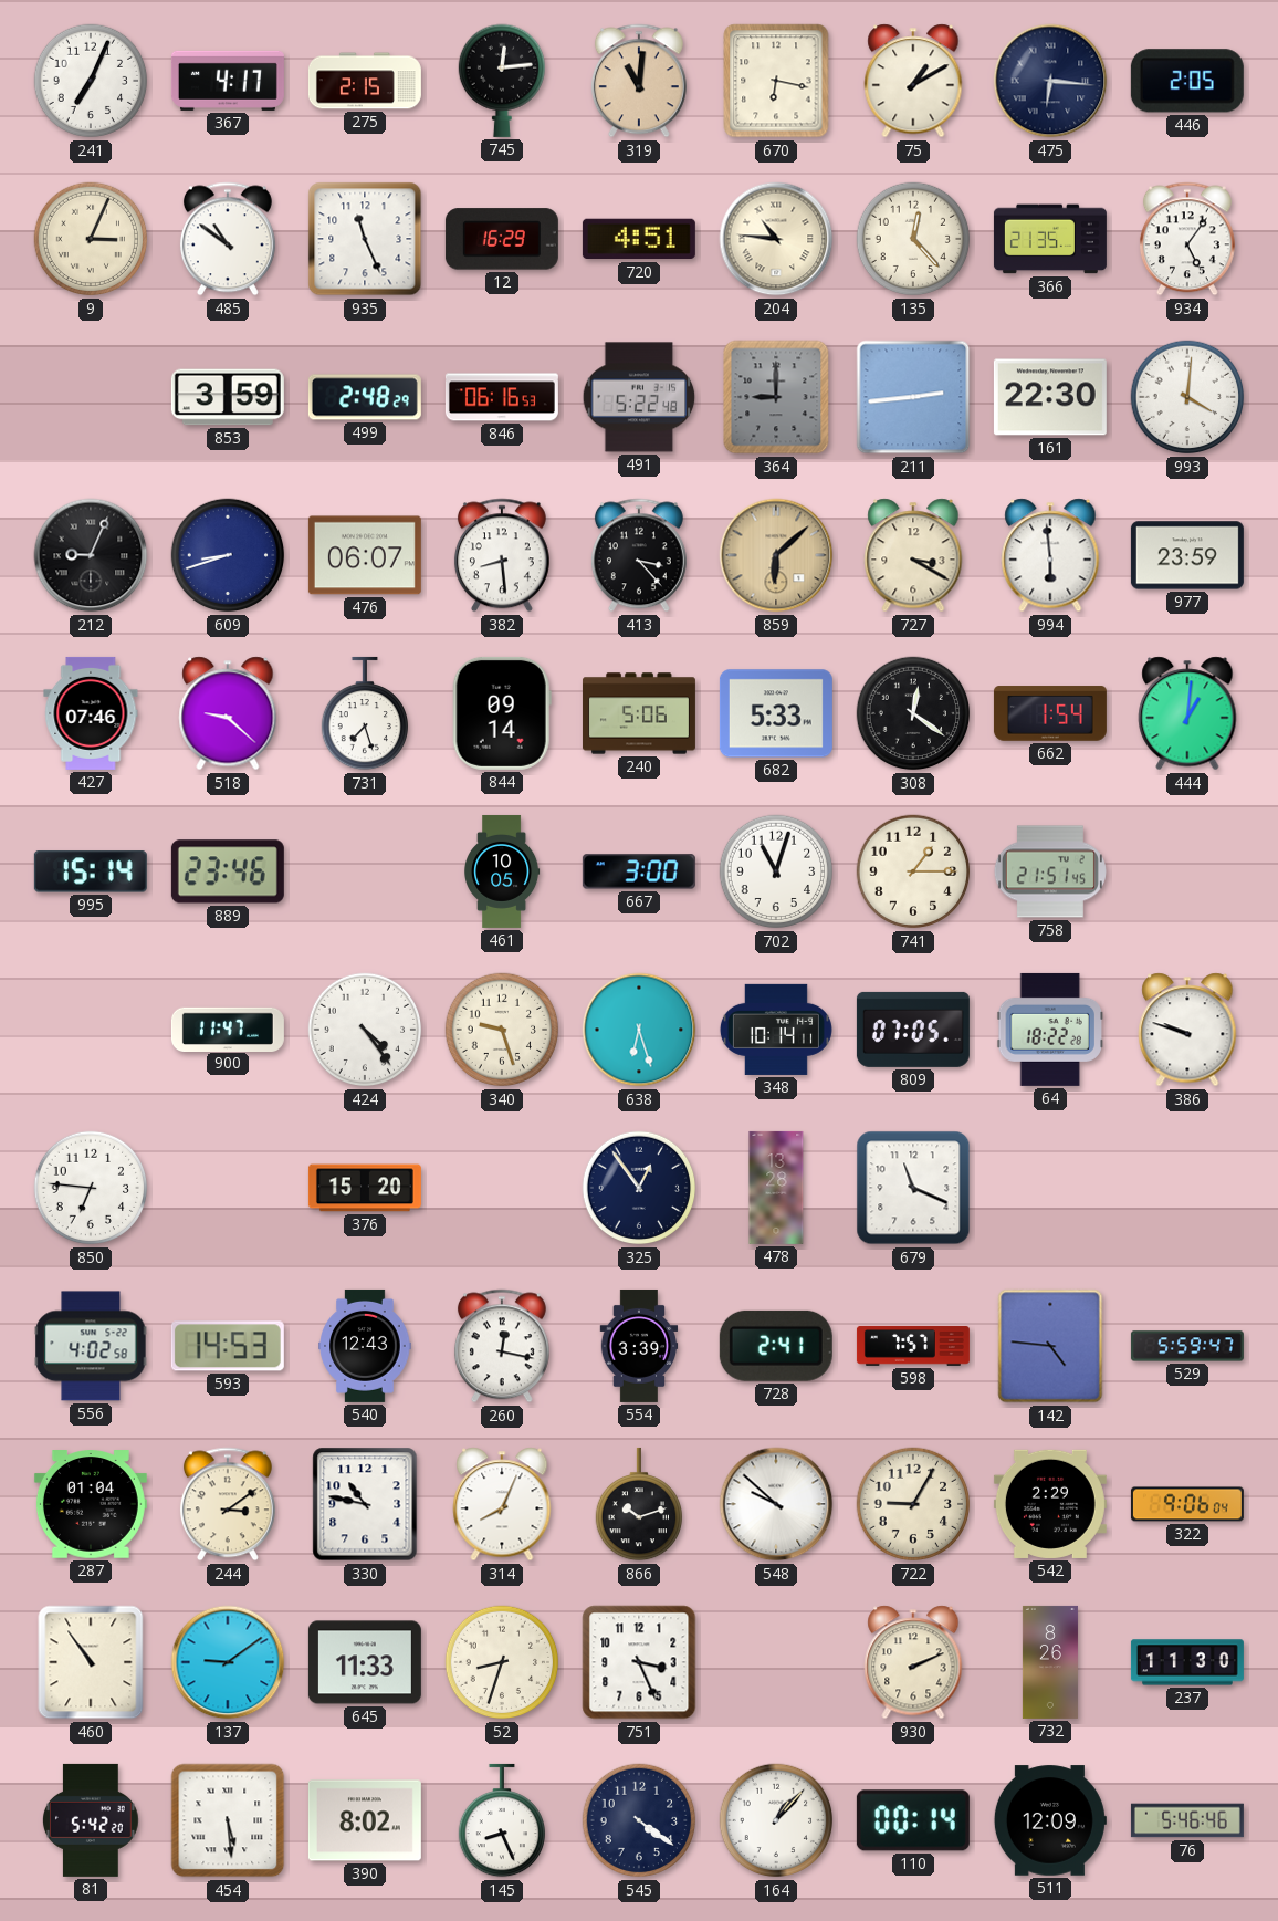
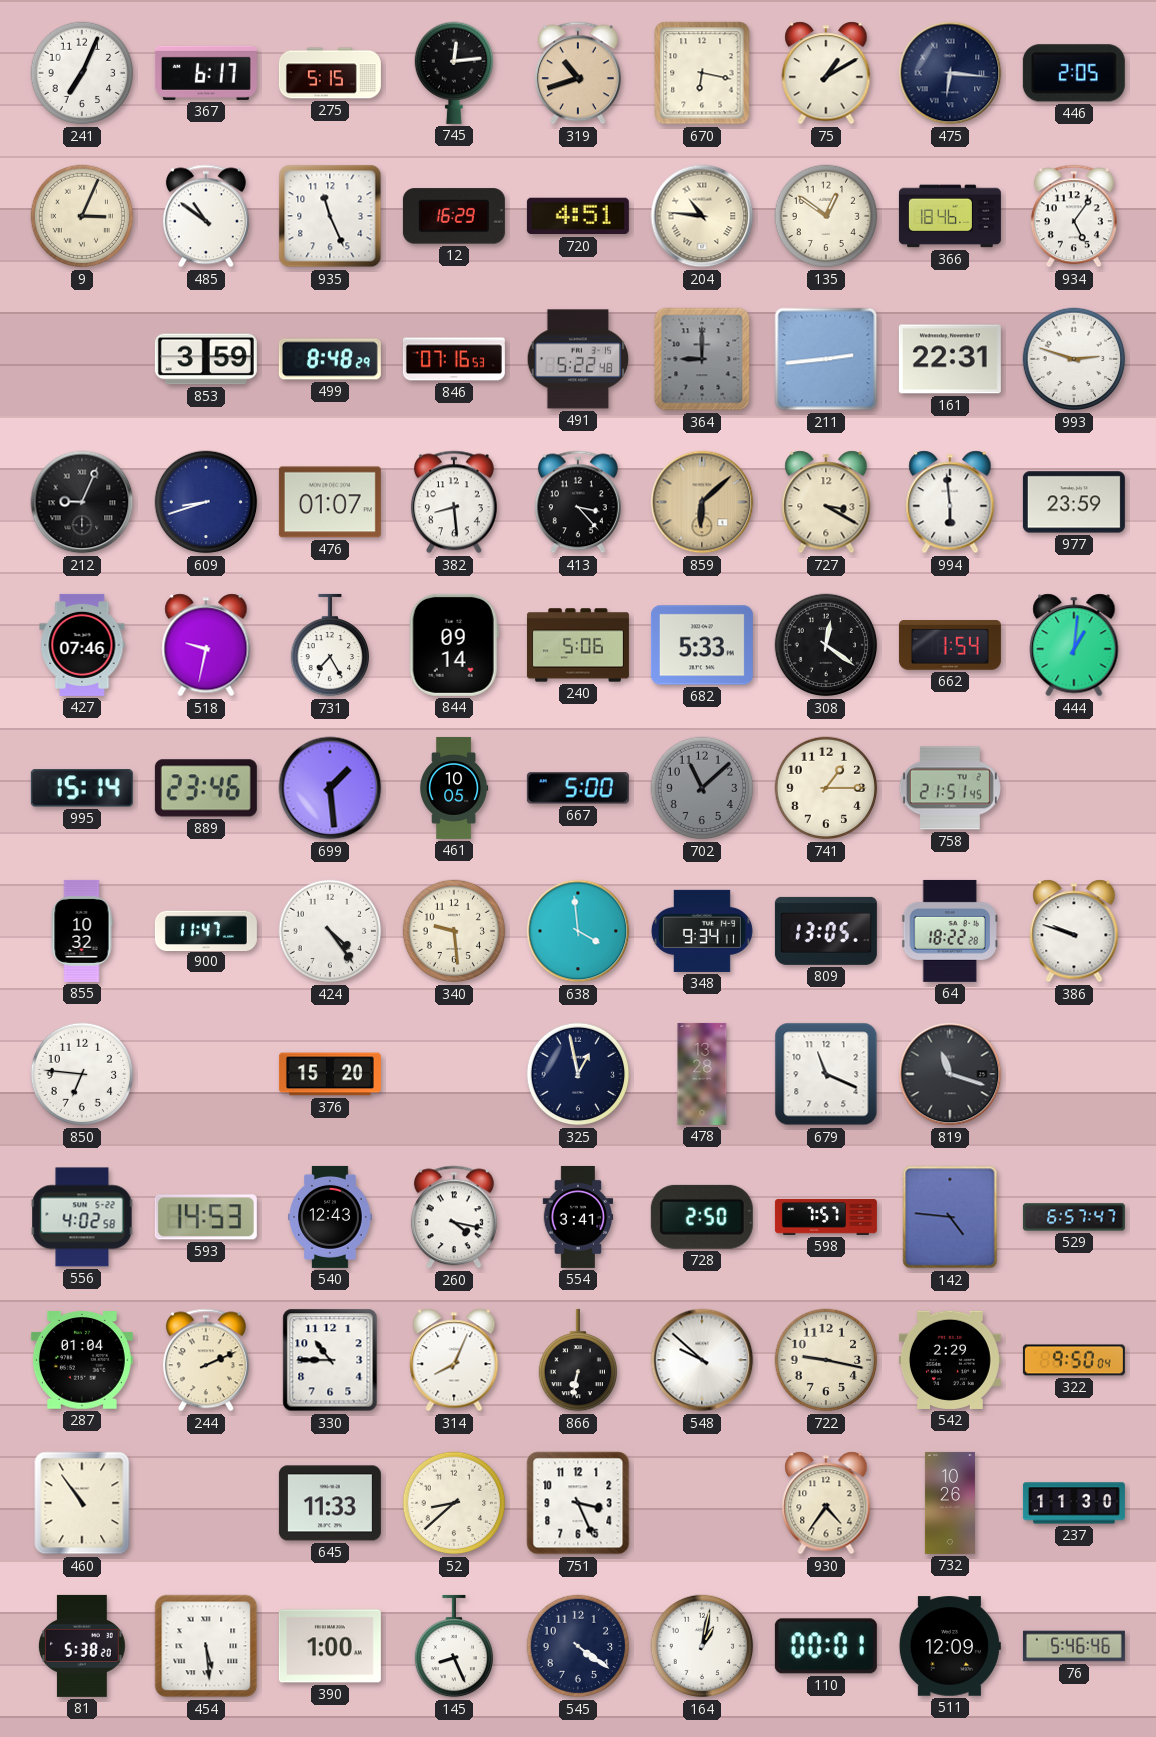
367: 4:17 -> 6:17 (206, 73)
275: 2:15 -> 5:15 (330, 73)
319: 11:01 -> 10:42 (578, 73)
135: 12:23 -> 12:51 (826, 216)
366: 21:35 -> 18:46 (950, 216)
499: 2:48 -> 8:48 (330, 359)
846: 06:16 -> 07:16 (454, 359)
161: 22:30 -> 22:31 (950, 359)
993: 4:01 -> 2:48 (1074, 359)
476: 06:07 -> 01:07 (330, 502)
518: 9:22 -> 9:32 (206, 645)
731: 7:27 -> 7:25 (329, 645)
699: none -> 1:29 (330, 788)
667: 3:00 -> 5:00 (578, 788)
702: 11:03 -> 11:08 (702, 788)
702 dial: white -> grey (702, 788)
855: none -> 10:32 (82, 931)
340: 9:27 -> 9:29 (454, 931)
638: 6:27 -> 3:59 (578, 931)
348: 10:14 -> 9:34 (702, 931)
809: 07:05 -> 13:05 (826, 931)
325: 12:54 -> 12:58 (578, 1074)
819: none -> 11:18 (950, 1074)
260: 12:17 -> 4:17 (454, 1217)
554: 3:39 -> 3:41 (578, 1217)
728: 2:41 -> 2:50 (702, 1217)
529: 5:59 -> 6:57 (1074, 1217)
244: 3:09 -> 2:11 (206, 1360)
330: 10:47 -> 10:45 (330, 1360)
866: 10:12 -> 6:32 (577, 1360)
722: 9:05 -> 9:17 (826, 1360)
322: 9:06 -> 9:50 (1074, 1360)
137: 9:09 -> none (228, 1662)
52: 8:33 -> 8:38 (454, 1503)
930: 2:11 -> 4:36 (826, 1503)
732: 8:26 -> 10:26 (950, 1503)
81: 5:42 -> 5:38 (83, 1646)
390: 8:02 -> 1:00 (330, 1646)
164: 1:07 -> 1:02 (702, 1646)
110: 00:14 -> 00:01 (826, 1646)
